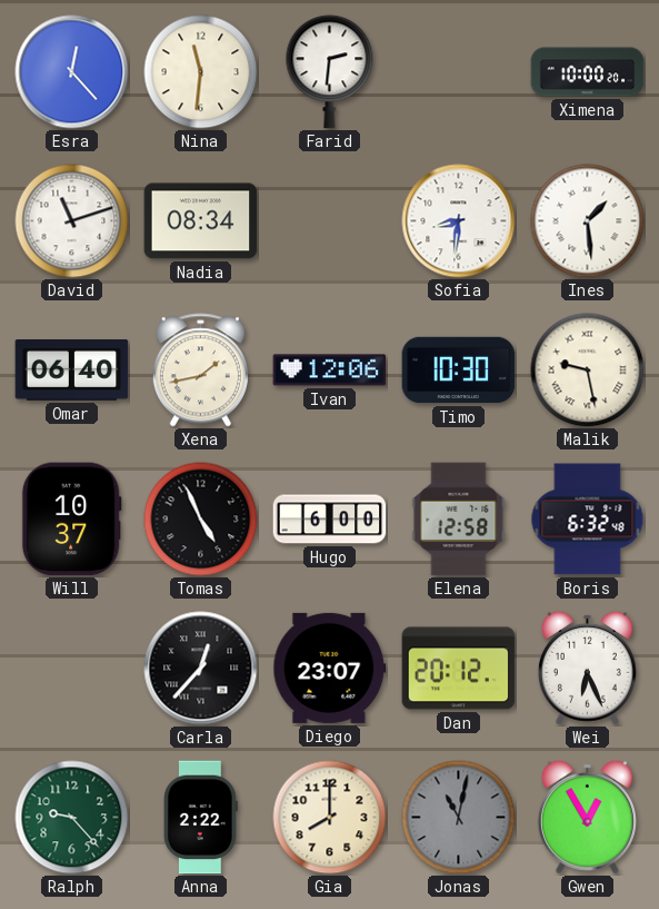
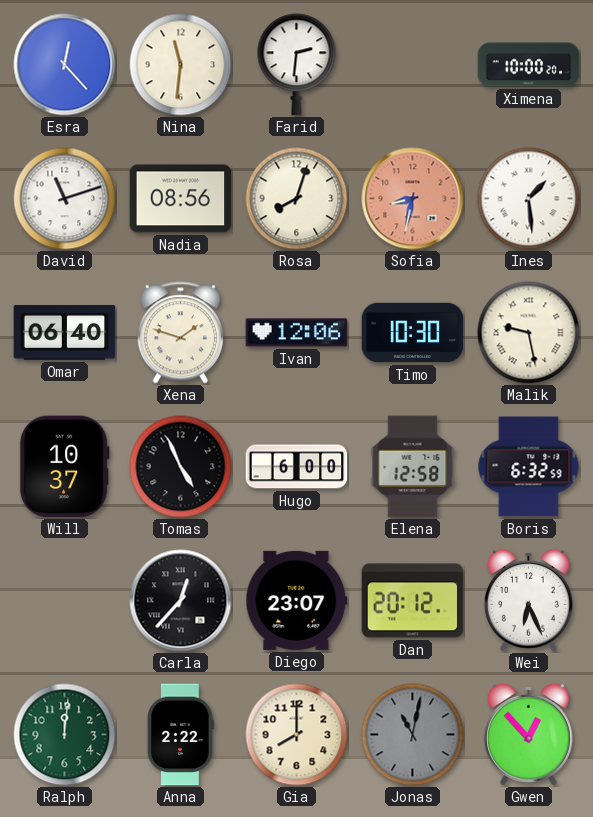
Nadia: 08:34 -> 08:56 (181, 199)
Rosa: none -> 8:03 (297, 199)
Sofia: 8:31 -> 8:32 (413, 199)
Sofia dial: white -> salmon (413, 199)
Xena: 1:43 -> 1:48 (180, 333)
Boris: 6:32:48 -> 6:32:59 (529, 467)
Ralph: 9:23 -> 12:01 (65, 735)
Gwen: 12:55 -> 12:53 (528, 734)
